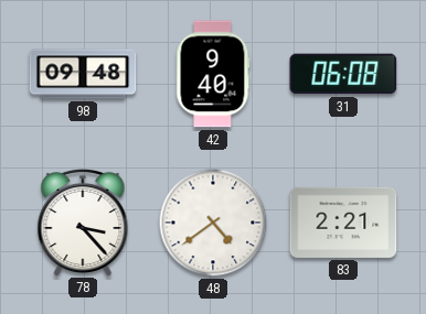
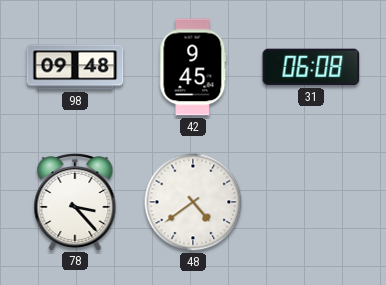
42: 9:40 -> 9:45 (193, 67)
83: 2:21 -> none (343, 223)
